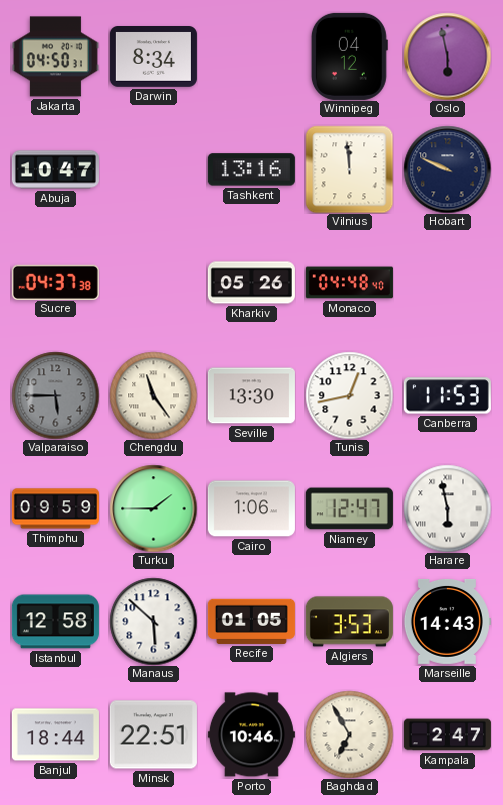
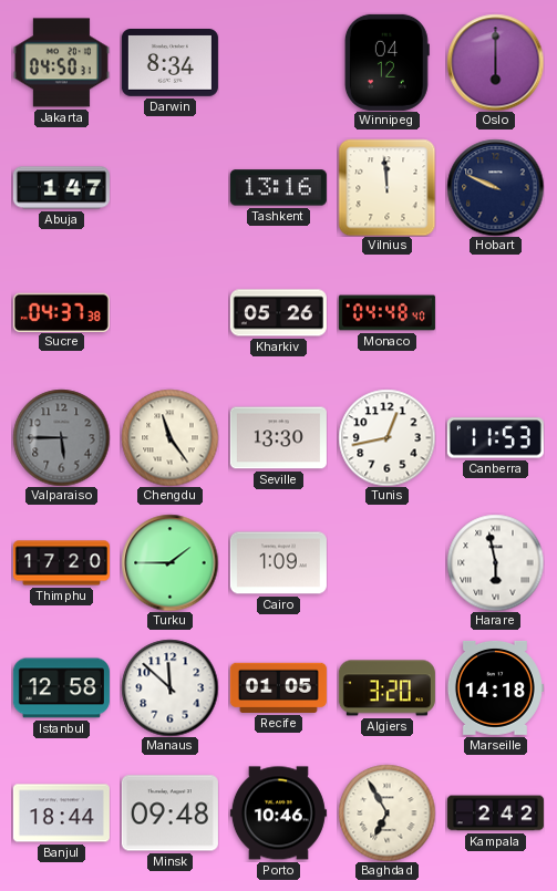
Oslo: 5:58 -> 6:00 (495, 62)
Abuja: 10:47 -> 1:47 (61, 188)
Thimphu: 09:59 -> 17:20 (61, 563)
Cairo: 1:06 -> 1:09 (278, 563)
Niamey: 12:47 -> none (349, 509)
Manaus: 5:52 -> 11:52 (169, 687)
Algiers: 3:53 -> 3:20 (386, 688)
Marseille: 14:43 -> 14:18 (495, 687)
Minsk: 22:51 -> 09:48 (169, 814)
Kampala: 2:47 -> 2:42 (495, 814)
